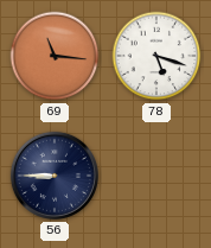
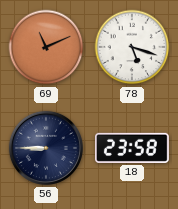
69: 11:16 -> 11:11 (46, 47)
18: none -> 23:58 (133, 148)
